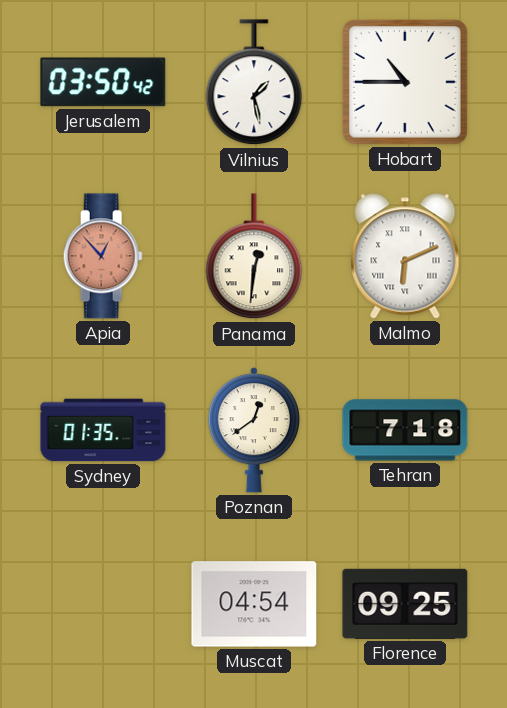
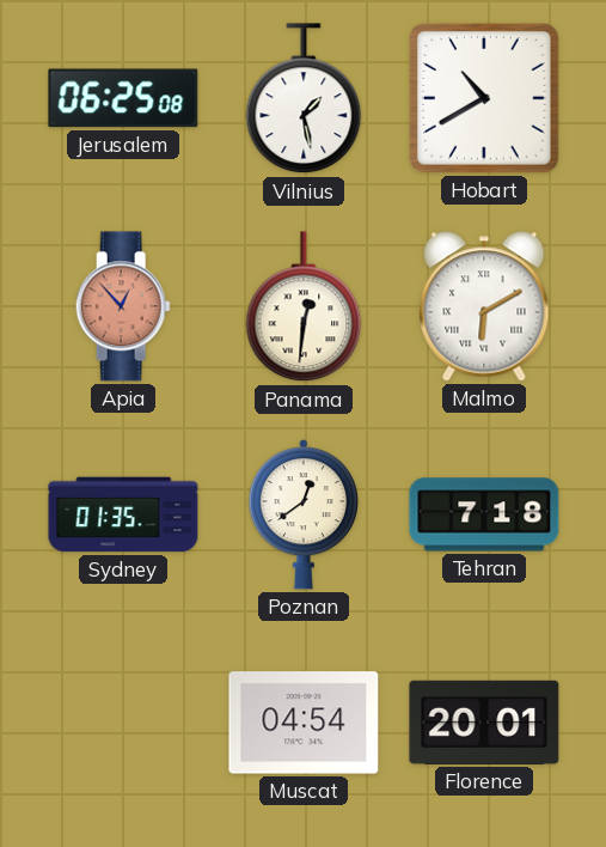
Jerusalem: 03:50 -> 06:25 (123, 98)
Hobart: 10:45 -> 10:40 (484, 98)
Malmo: 6:11 -> 6:10 (484, 306)
Florence: 09:25 -> 20:01 (484, 723)
